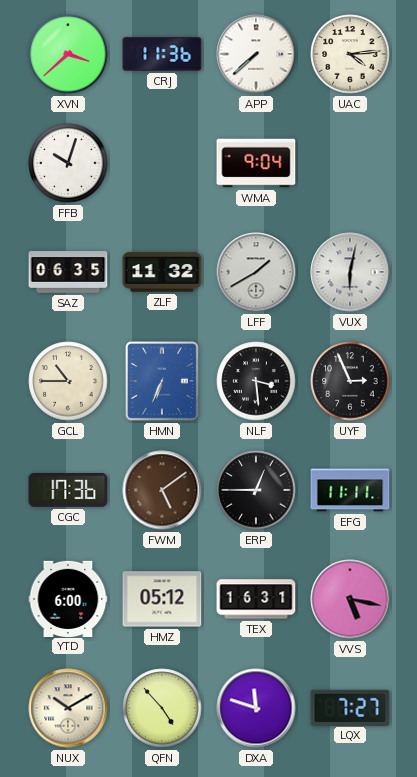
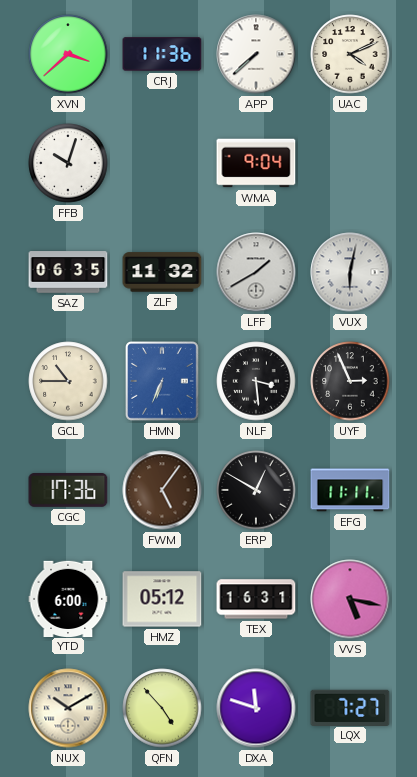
UAC: 4:14 -> 4:11 (350, 54)
FWM: 5:09 -> 5:06 (162, 490)
ERP: 12:45 -> 12:50 (256, 490)
